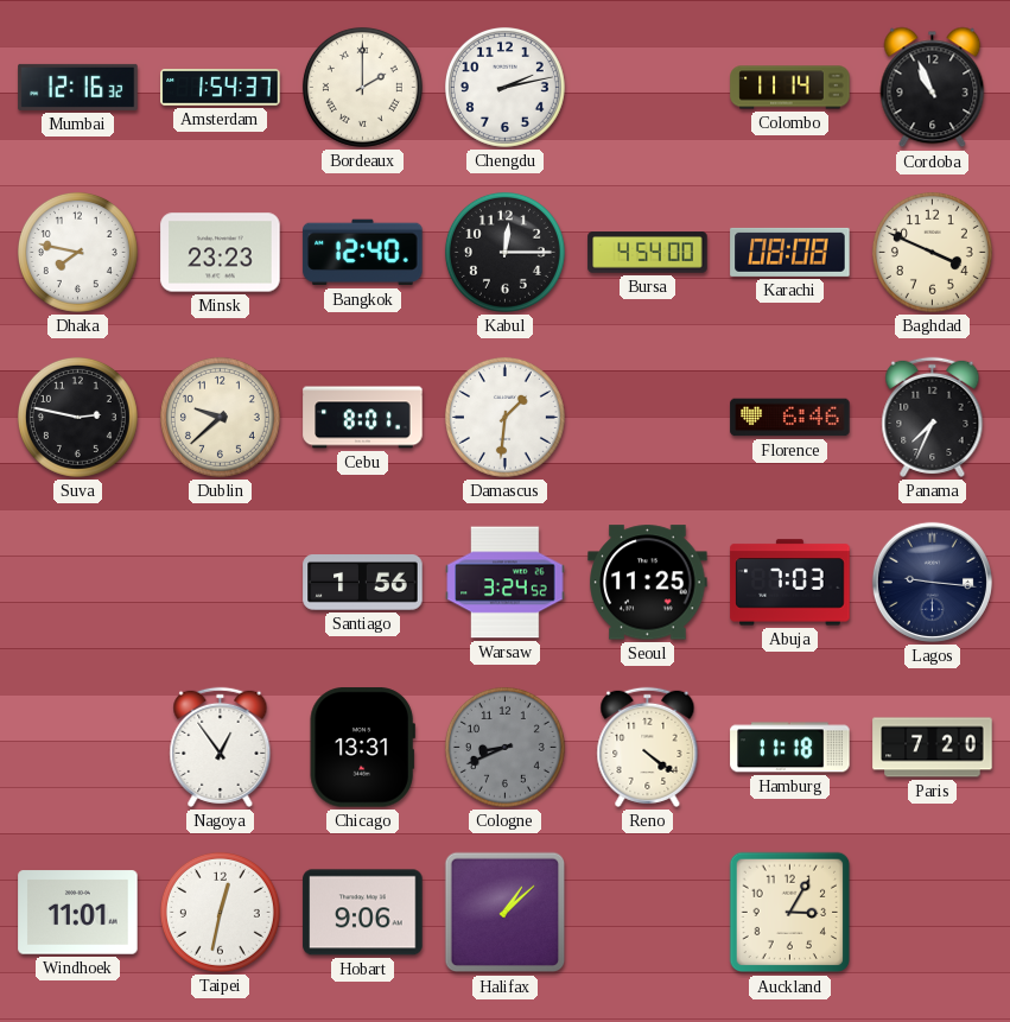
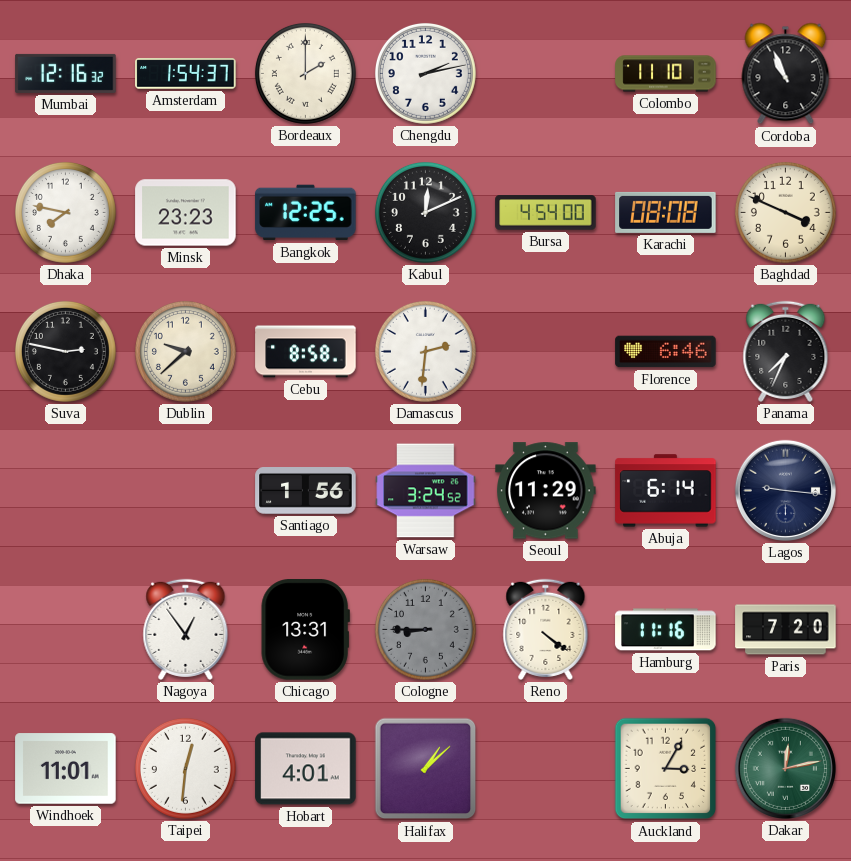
Colombo: 11:14 -> 11:10 (666, 74)
Bangkok: 12:40 -> 12:25 (306, 213)
Kabul: 12:15 -> 12:11 (425, 212)
Cebu: 8:01 -> 8:58 (306, 352)
Damascus: 1:31 -> 2:31 (425, 351)
Seoul: 11:25 -> 11:29 (546, 491)
Abuja: 7:03 -> 6:14 (666, 491)
Cologne: 8:41 -> 8:45 (425, 629)
Hamburg: 11:18 -> 11:16 (666, 630)
Taipei: 12:32 -> 12:31 (185, 768)
Hobart: 9:06 -> 4:01 (306, 769)
Dakar: none -> 12:13 (785, 768)
